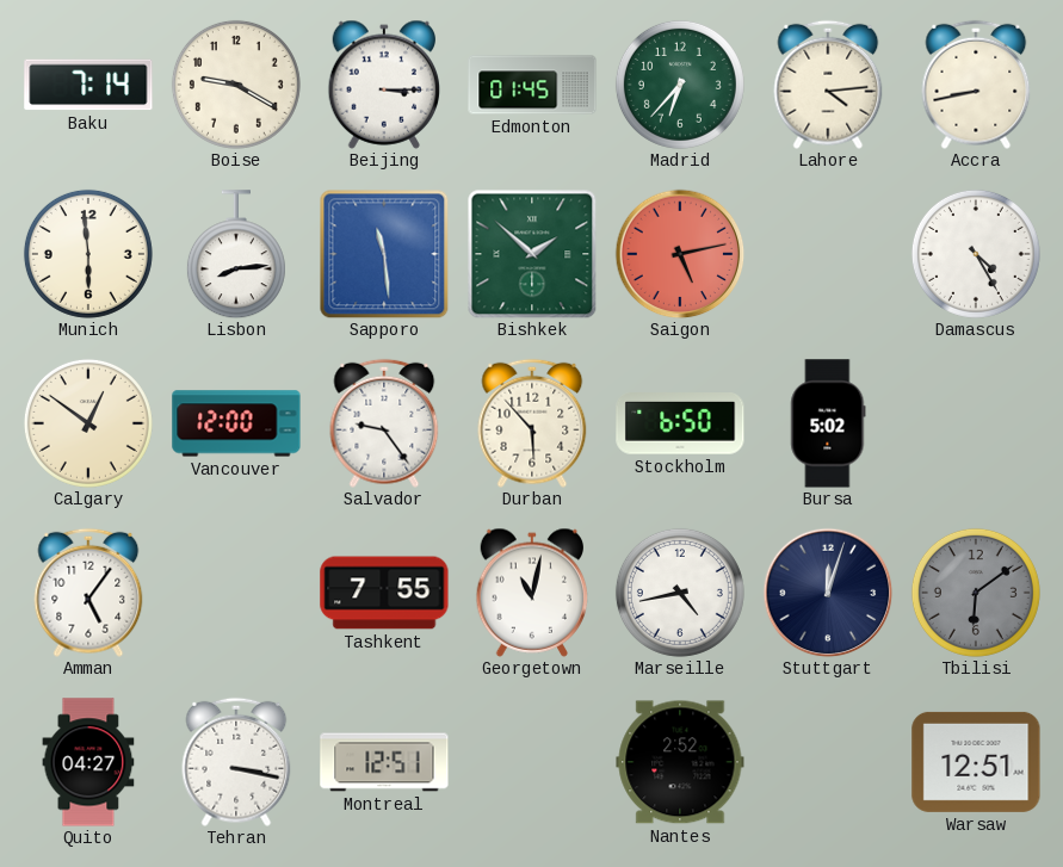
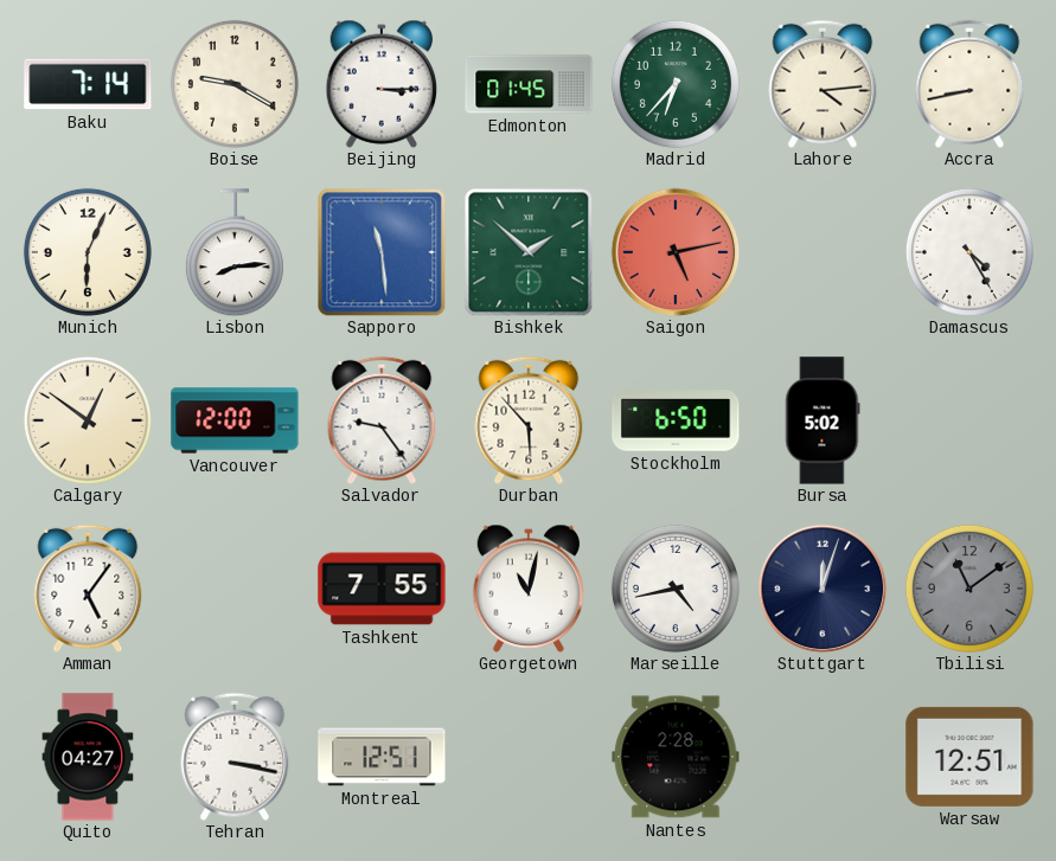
Munich: 5:59 -> 6:04 (88, 252)
Tbilisi: 6:09 -> 11:09 (969, 589)
Nantes: 2:52 -> 2:28 (676, 757)
